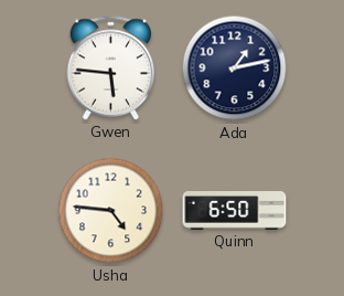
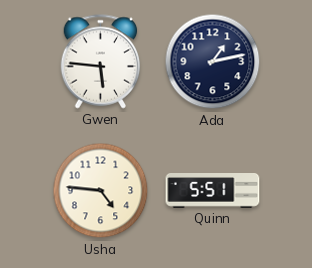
Quinn: 6:50 -> 5:51 (213, 191)
